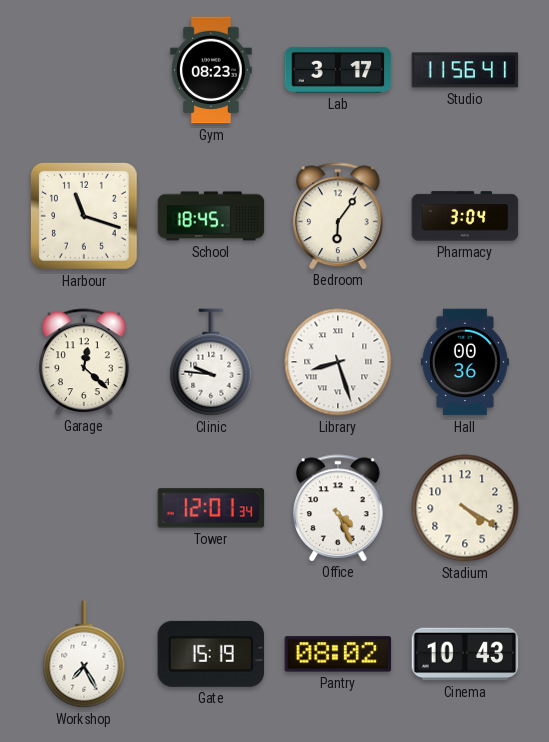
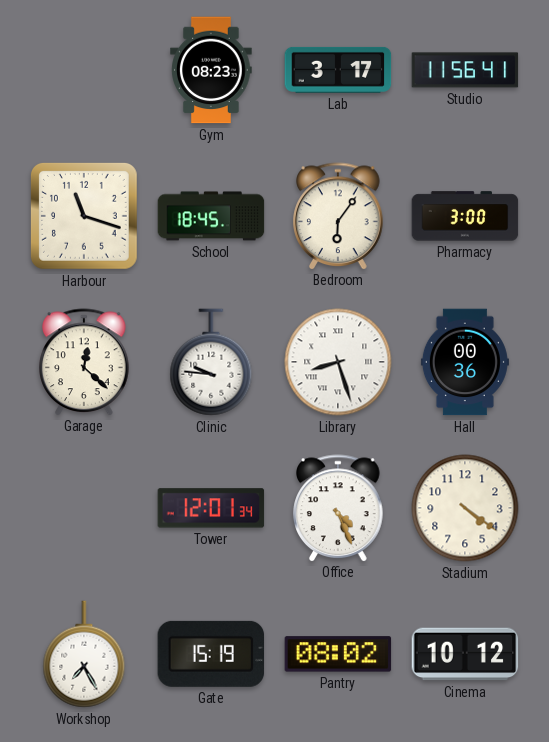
Pharmacy: 3:04 -> 3:00 (465, 216)
Stadium: 4:20 -> 4:21 (465, 508)
Cinema: 10:43 -> 10:12 (465, 654)
